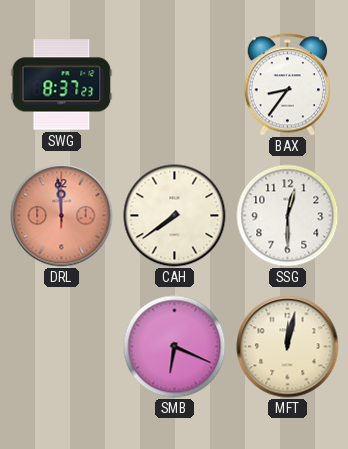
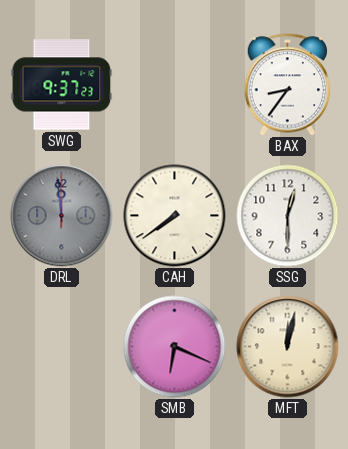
SWG: 8:37 -> 9:37 (62, 85)
DRL dial: salmon -> grey (62, 216)
